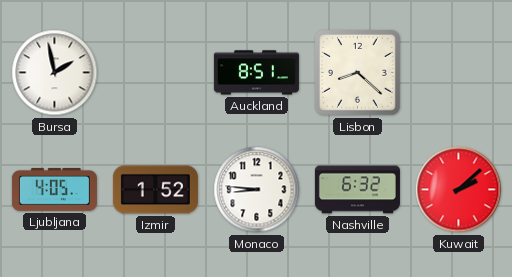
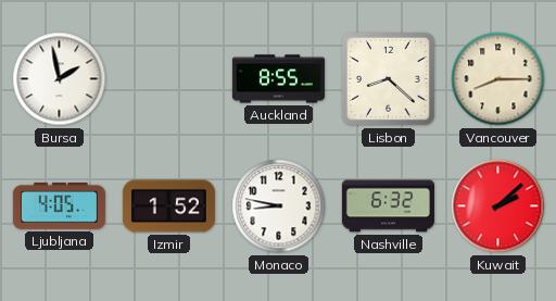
Auckland: 8:51 -> 8:55 (278, 79)
Vancouver: none -> 8:15 (498, 79)
Monaco: 8:46 -> 8:47 (279, 206)
